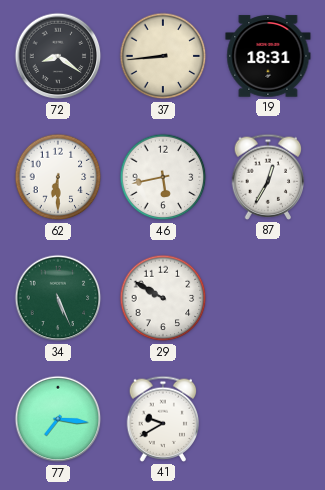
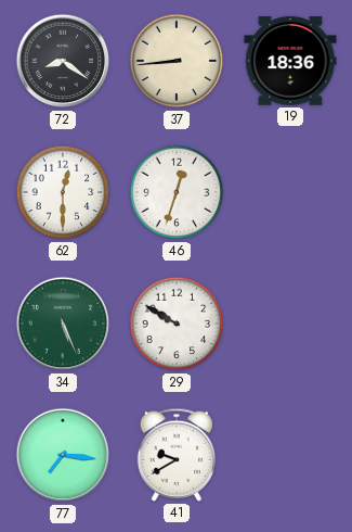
19: 18:31 -> 18:36 (290, 61)
62: 6:30 -> 12:30 (63, 192)
46: 5:43 -> 12:33 (177, 192)
87: 12:35 -> none (268, 177)
